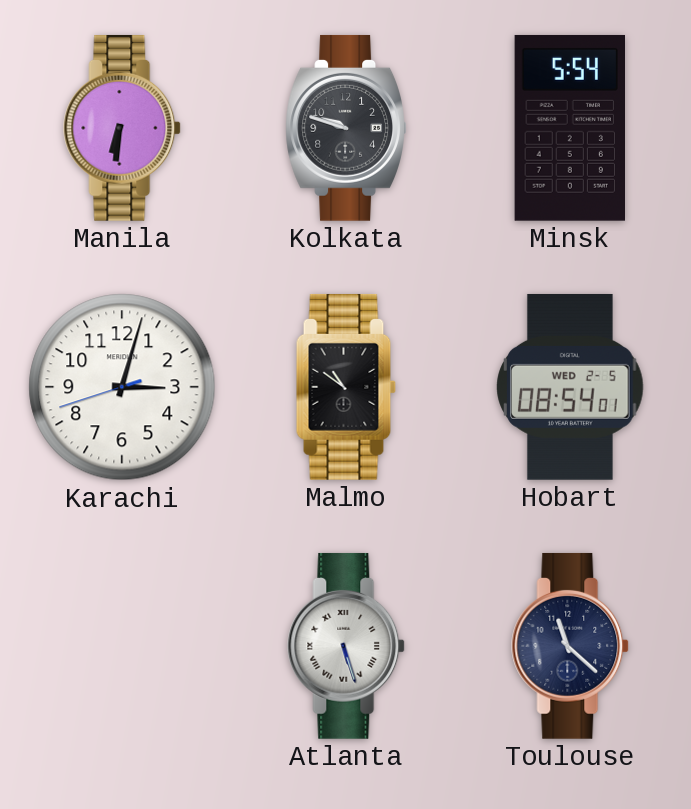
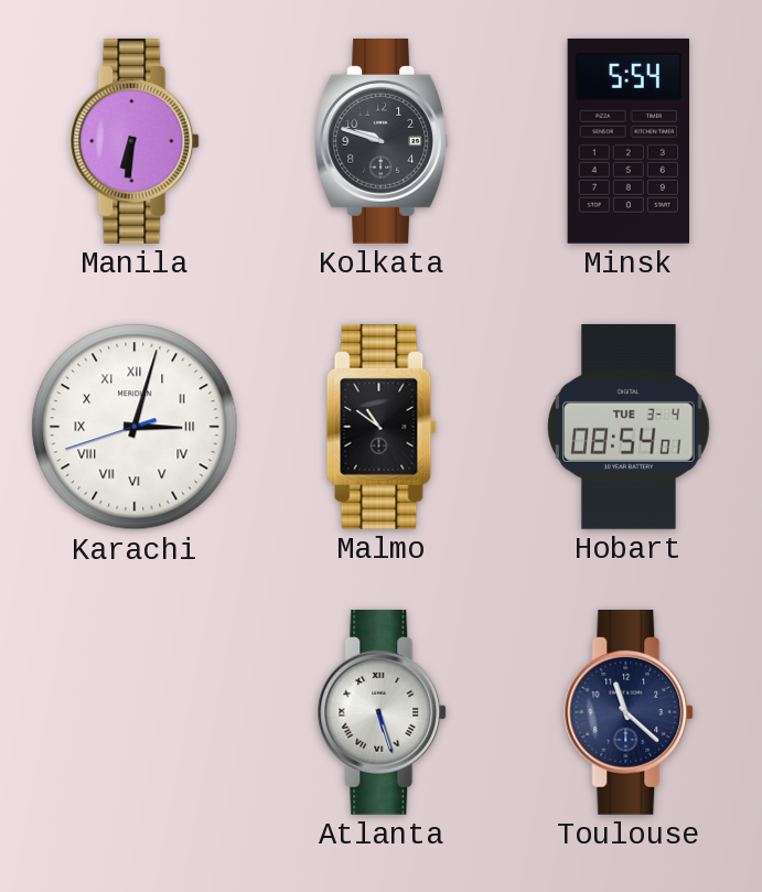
Karachi numerals: Arabic -> Roman (135, 427)
Hobart date: WED 2-5 -> TUE 3-4 (629, 427)
